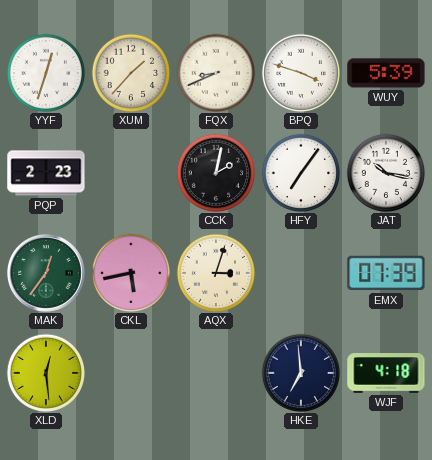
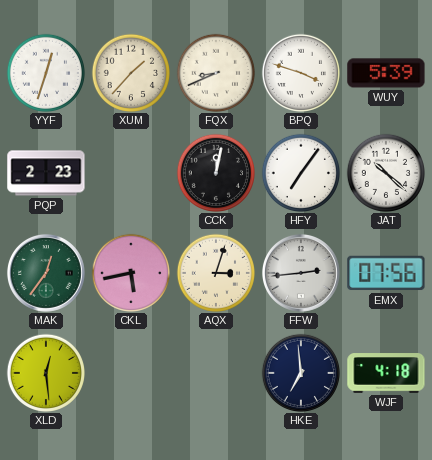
CCK: 2:02 -> 12:02 (215, 172)
JAT: 10:17 -> 10:22 (385, 172)
FFW: none -> 2:44 (301, 273)
EMX: 07:39 -> 07:56 (386, 273)
